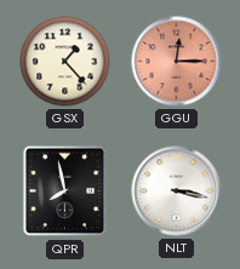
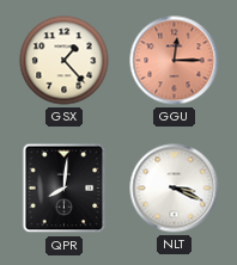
QPR: 7:58 -> 8:01 (65, 189)
NLT: 3:17 -> 3:19 (175, 189)
